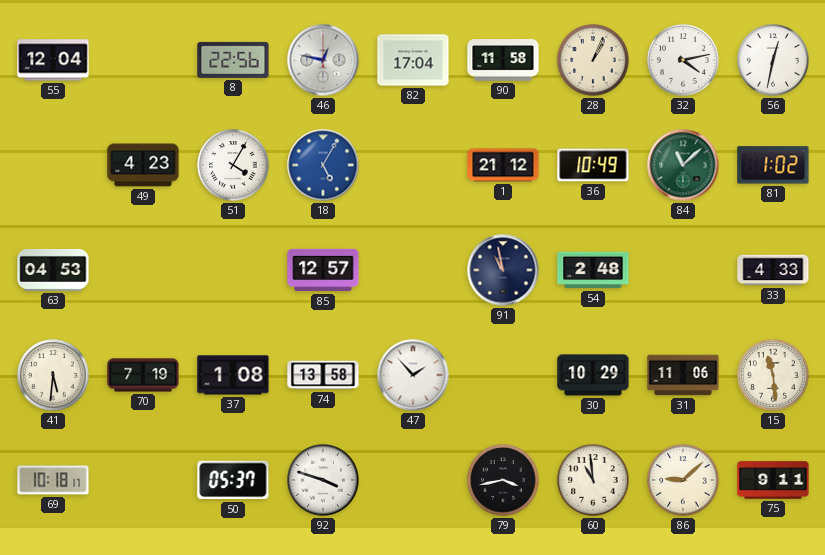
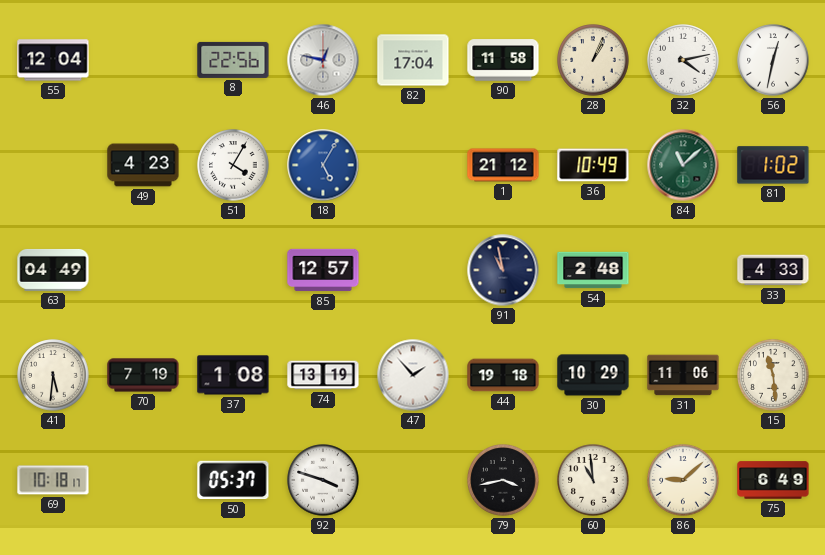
63: 04:53 -> 04:49 (53, 270)
74: 13:58 -> 13:19 (323, 375)
44: none -> 19:18 (503, 375)
75: 9:11 -> 6:49 (773, 480)
